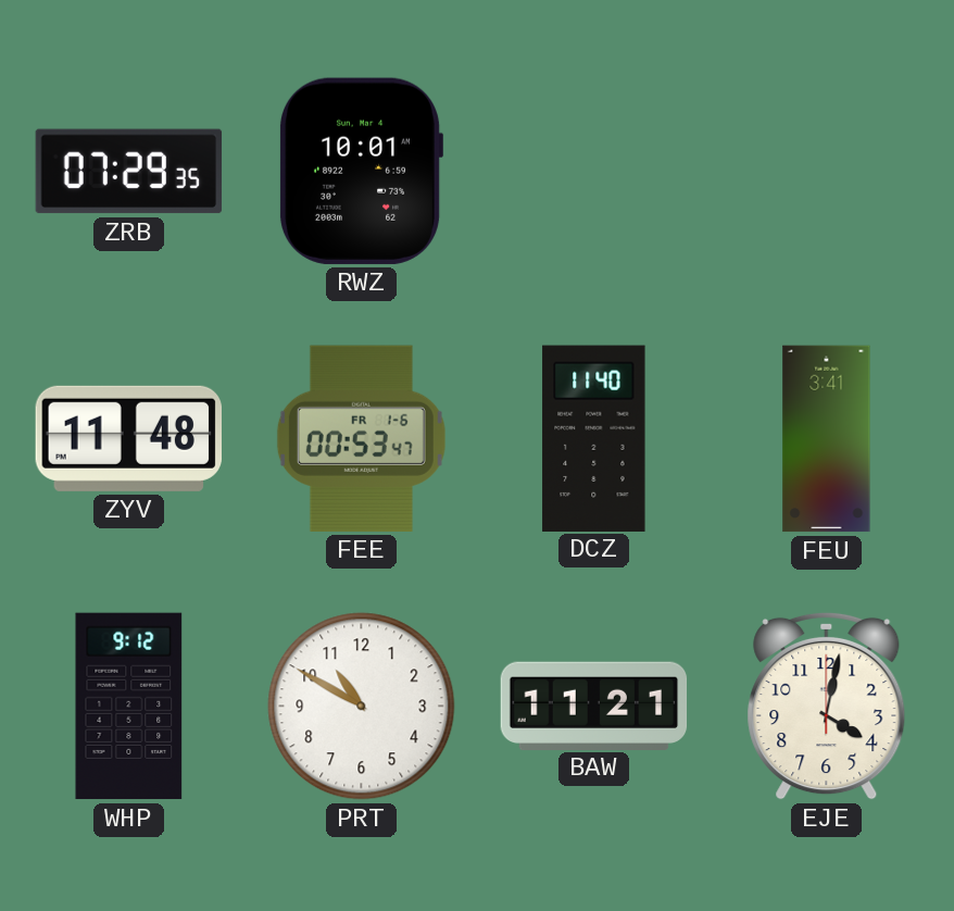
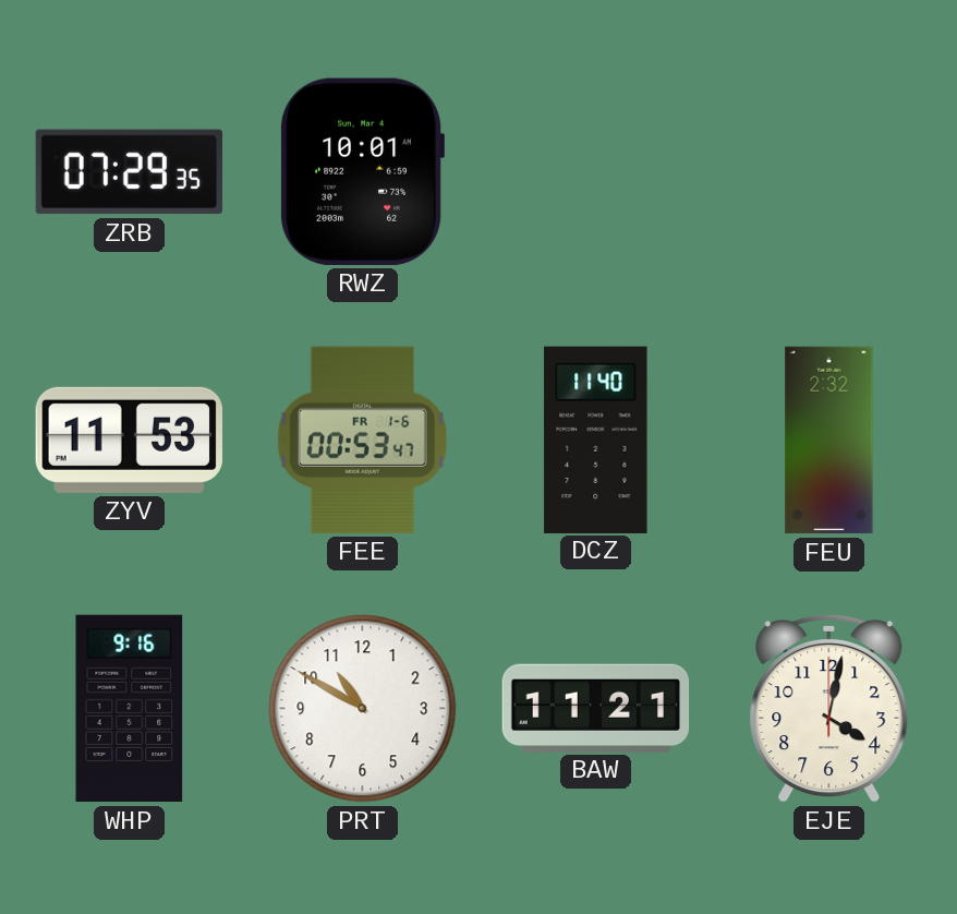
ZYV: 11:48 -> 11:53 (129, 440)
FEU: 3:41 -> 2:32 (829, 441)
WHP: 9:12 -> 9:16 (130, 709)
